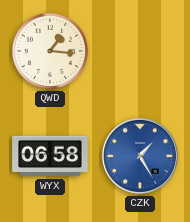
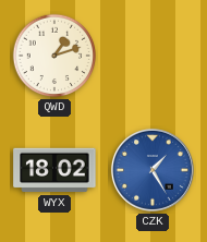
QWD: 1:16 -> 1:12 (54, 56)
WYX: 06:58 -> 18:02 (54, 170)
